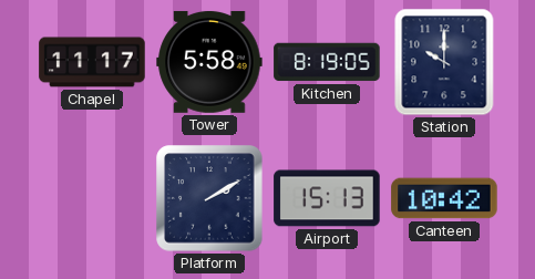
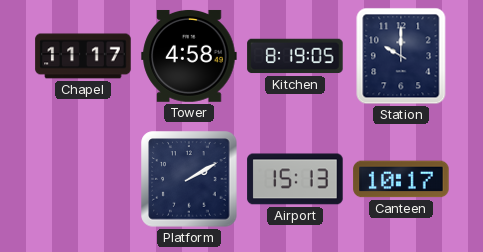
Tower: 5:58 -> 4:58 (189, 56)
Canteen: 10:42 -> 10:17 (401, 179)
